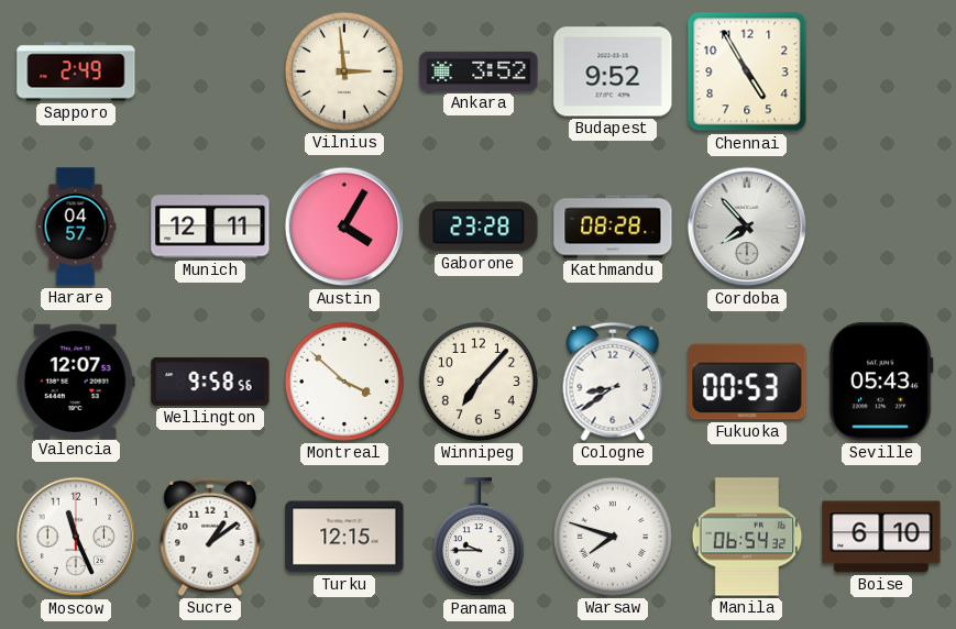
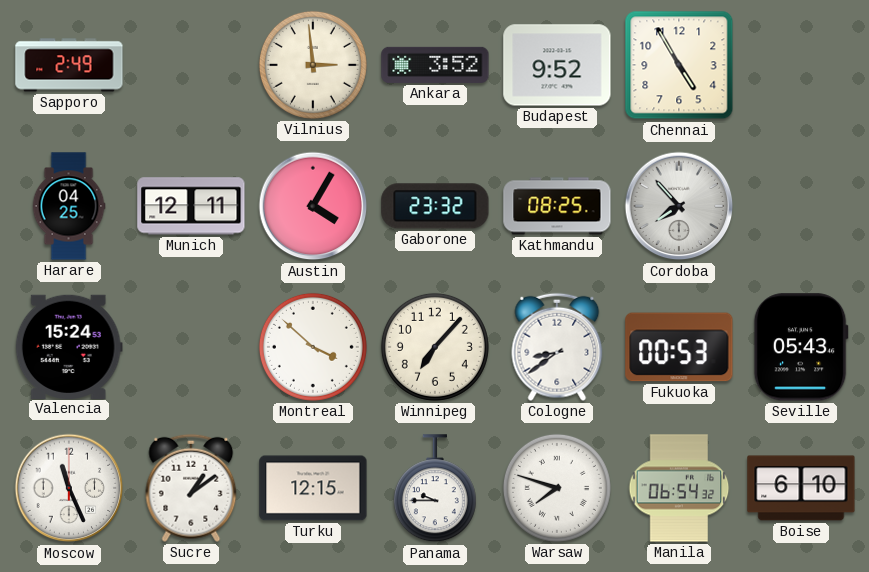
Harare: 04:57 -> 04:25 (69, 206)
Gaborone: 23:28 -> 23:32 (435, 206)
Kathmandu: 08:28 -> 08:25 (557, 206)
Valencia: 12:07 -> 15:24 (69, 346)
Wellington: 9:58 -> none (210, 382)
